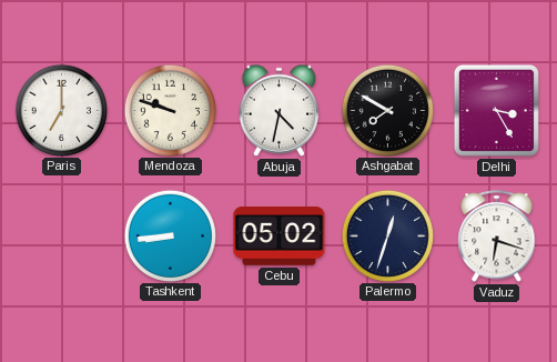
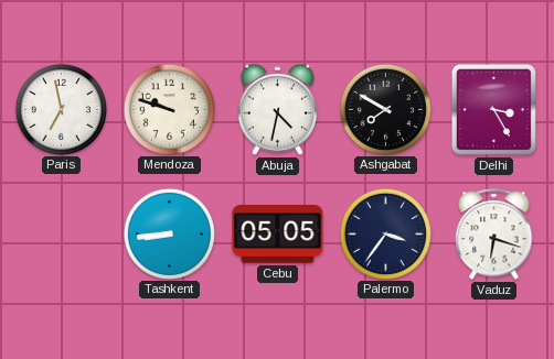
Paris: 7:00 -> 6:58 (61, 109)
Cebu: 05:02 -> 05:05 (278, 235)
Palermo: 12:33 -> 3:36 (385, 233)
